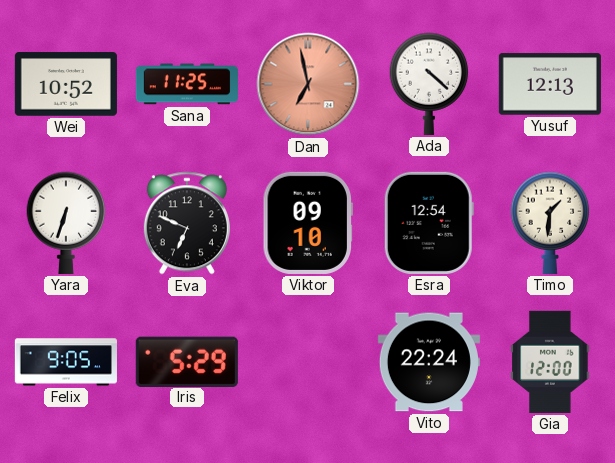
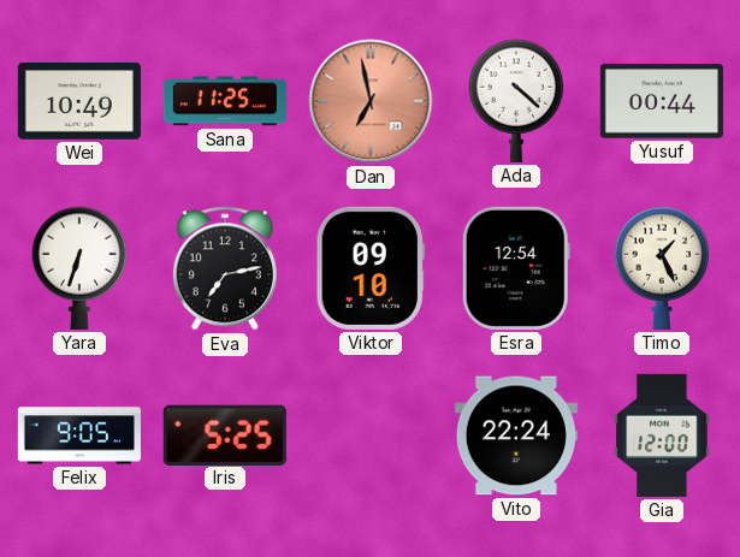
Wei: 10:52 -> 10:49 (79, 101)
Yusuf: 12:13 -> 00:44 (662, 101)
Eva: 6:49 -> 7:13 (225, 268)
Timo: 1:31 -> 1:26 (662, 268)
Iris: 5:29 -> 5:25 (225, 434)
